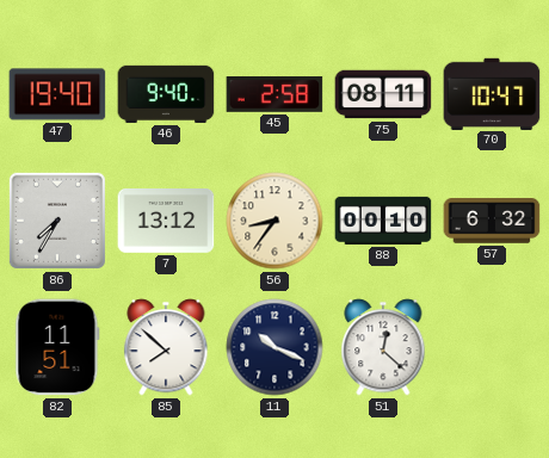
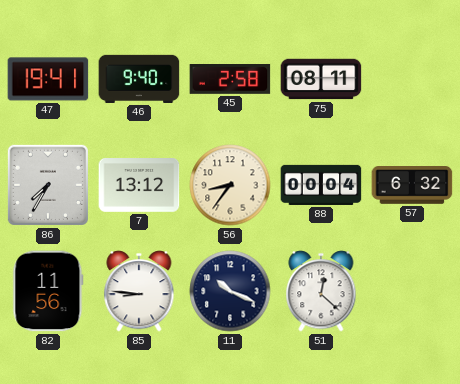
47: 19:40 -> 19:41 (48, 79)
70: 10:47 -> none (492, 93)
88: 00:10 -> 00:04 (321, 185)
82: 11:51 -> 11:56 (48, 291)
85: 7:52 -> 8:46 (139, 291)
